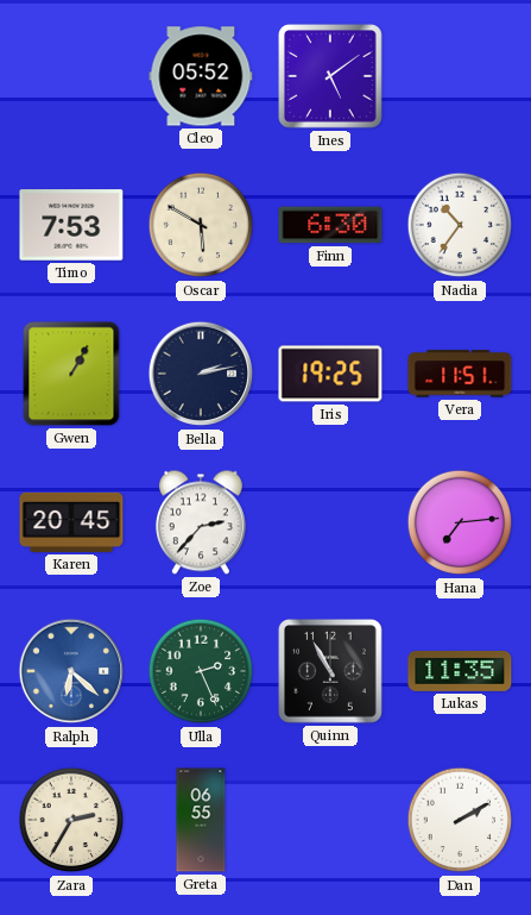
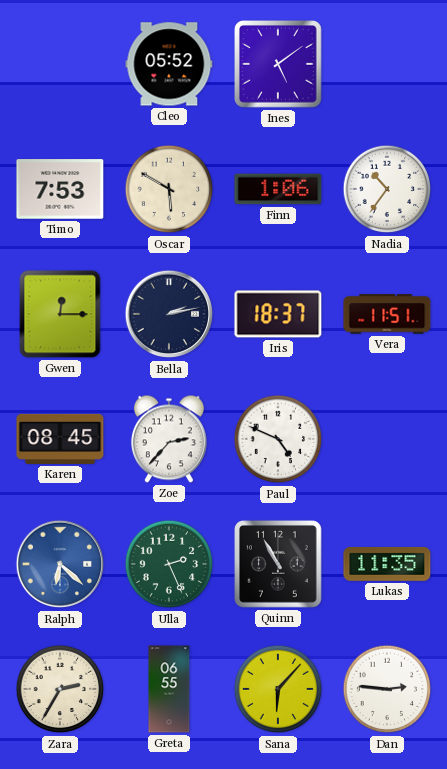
Finn: 6:30 -> 1:06 (278, 189)
Gwen: 1:05 -> 12:15 (60, 314)
Iris: 19:25 -> 18:37 (278, 314)
Karen: 20:45 -> 08:45 (60, 439)
Paul: none -> 4:49 (278, 439)
Hana: 7:14 -> none (460, 522)
Sana: none -> 6:07 (278, 689)
Dan: 2:10 -> 2:46 (387, 689)
